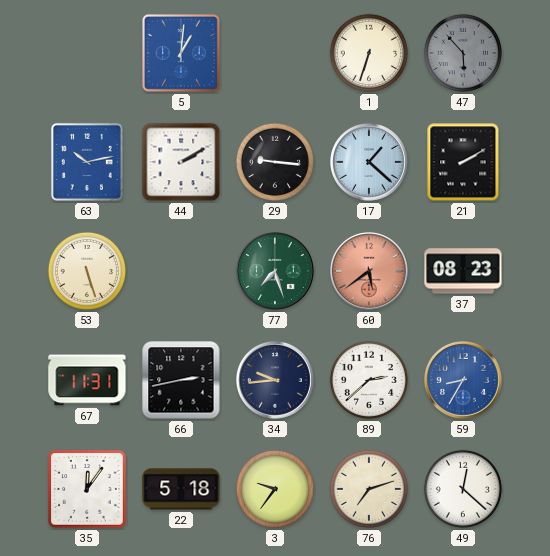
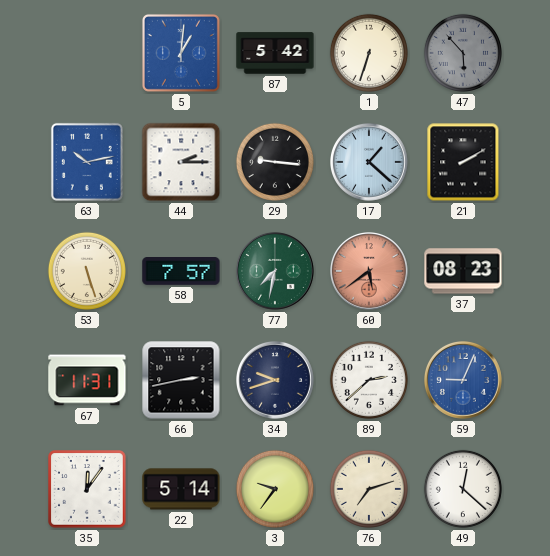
87: none -> 5:42 (275, 53)
44: 2:10 -> 2:15 (181, 162)
58: none -> 7:57 (181, 272)
77: 7:27 -> 7:32 (276, 272)
34: 9:44 -> 9:42 (276, 381)
59: 8:35 -> 9:04 (464, 381)
22: 5:18 -> 5:14 (181, 489)
